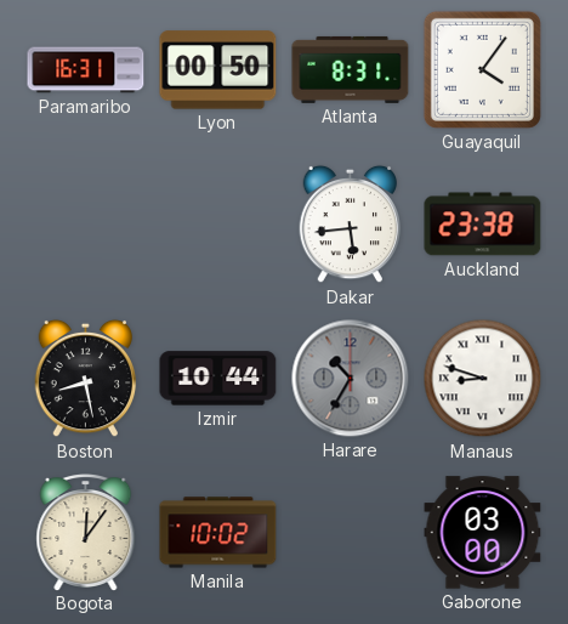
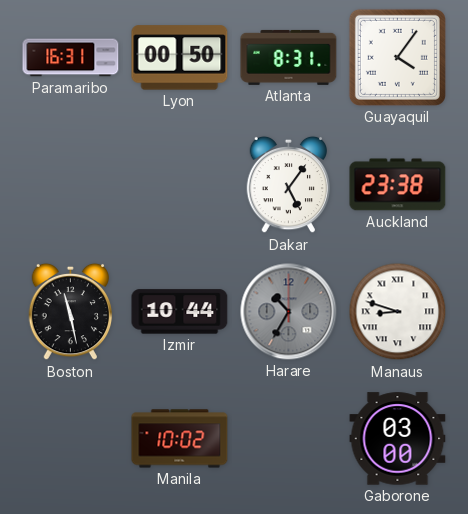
Dakar: 5:44 -> 5:06 (289, 185)
Boston: 8:28 -> 11:28 (71, 312)
Bogota: 12:06 -> none (86, 533)
